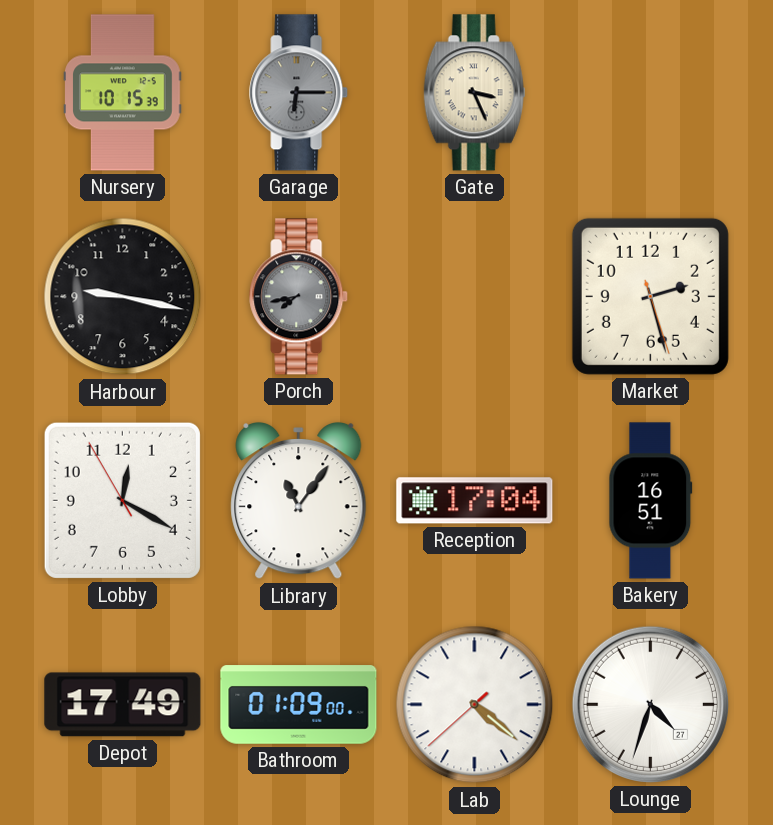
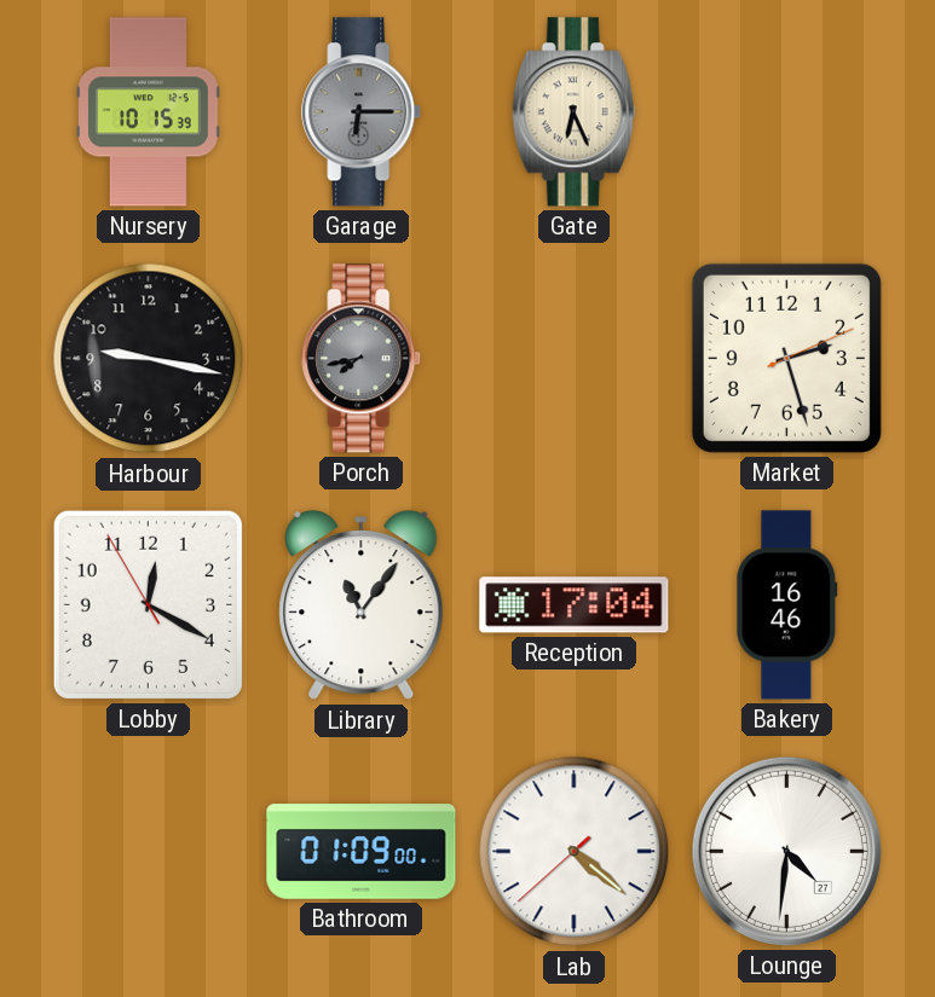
Gate: 3:26 -> 6:26 (575, 112)
Market: 2:27:27 -> 2:27:11 (786, 358)
Bakery: 16:51 -> 16:46 (787, 605)
Depot: 17:49 -> none (123, 705)
Lounge: 4:33 -> 4:31 (786, 851)
